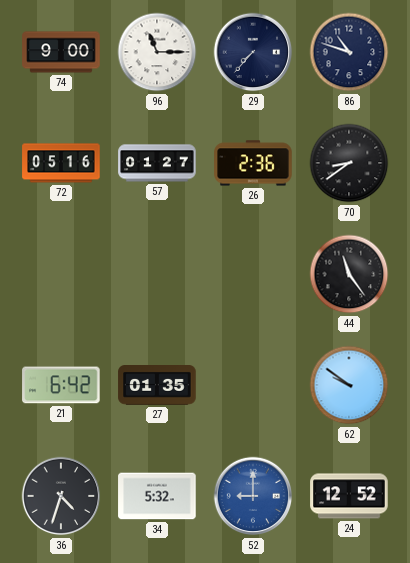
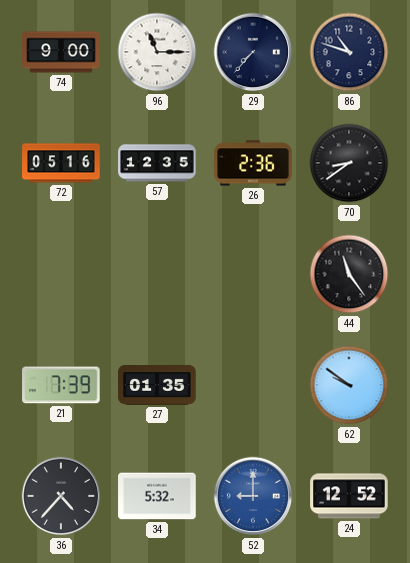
57: 01:27 -> 12:35 (157, 163)
21: 6:42 -> 7:39 (61, 385)
36: 4:33 -> 4:37 (61, 496)
